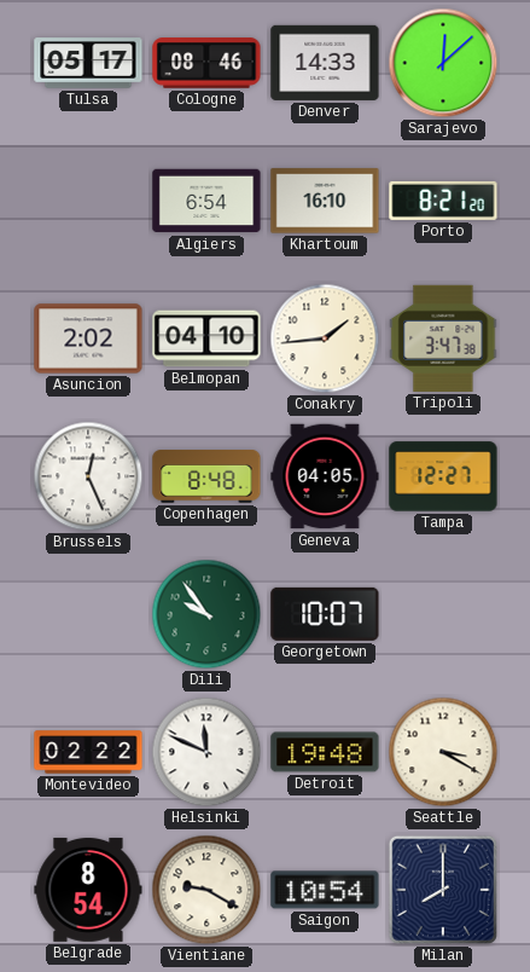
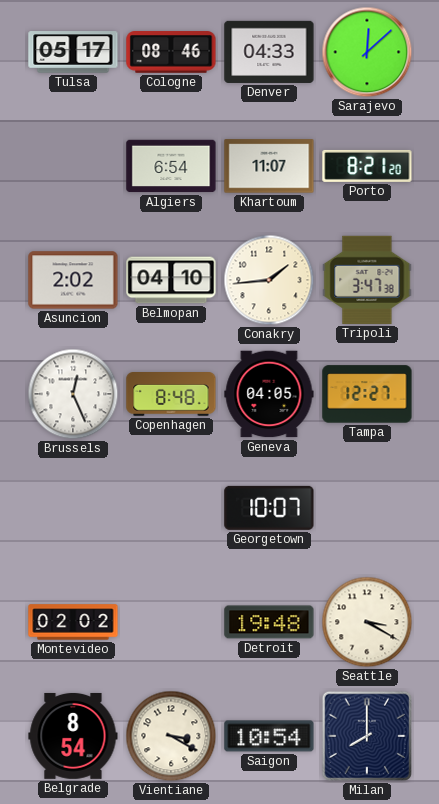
Denver: 14:33 -> 04:33 (269, 52)
Khartoum: 16:10 -> 11:07 (269, 166)
Dili: 9:54 -> none (206, 614)
Montevideo: 02:22 -> 02:02 (73, 622)
Helsinki: 11:49 -> none (206, 752)
Vientiane: 9:20 -> 3:20 (171, 736)
